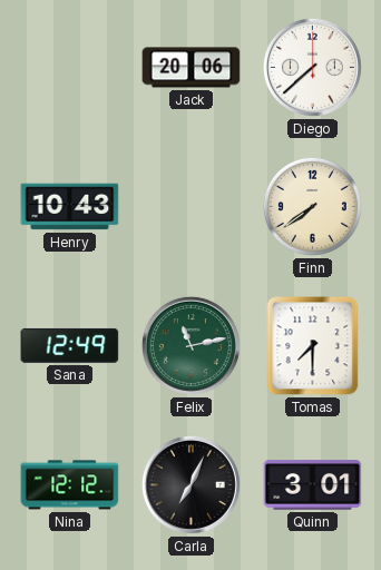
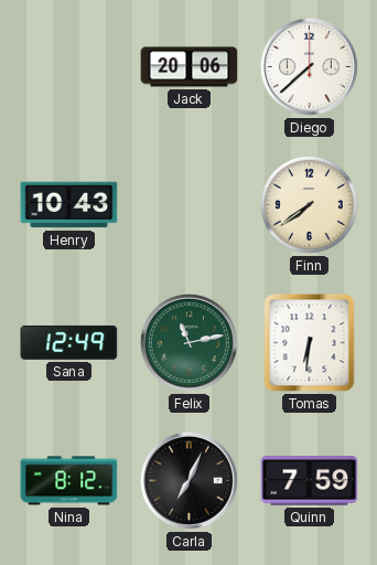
Tomas: 7:30 -> 6:31 (310, 343)
Nina: 12:12 -> 8:12 (69, 481)
Quinn: 3:01 -> 7:59 (310, 481)
